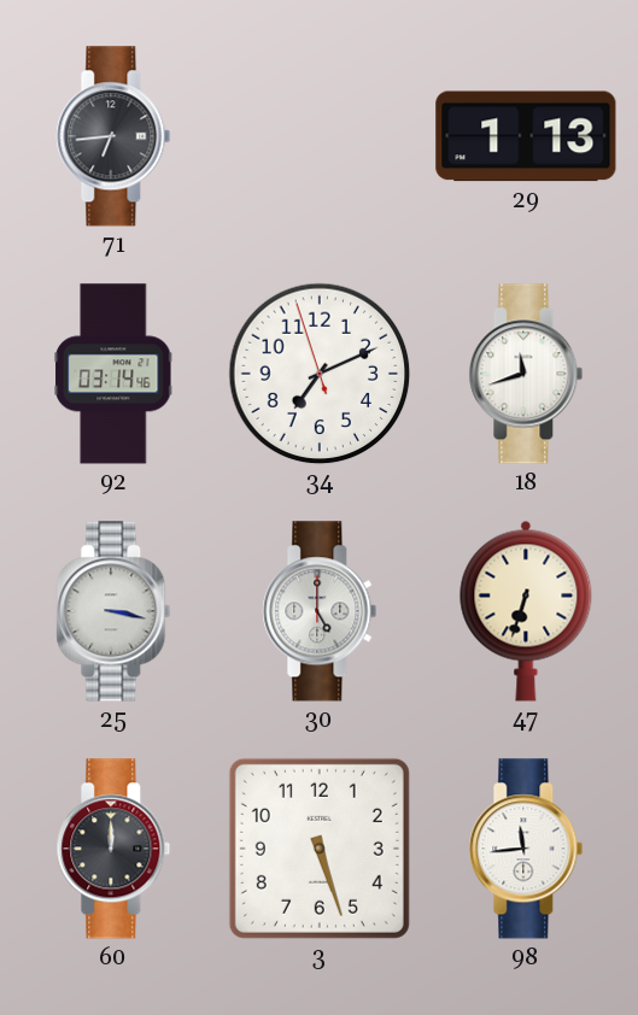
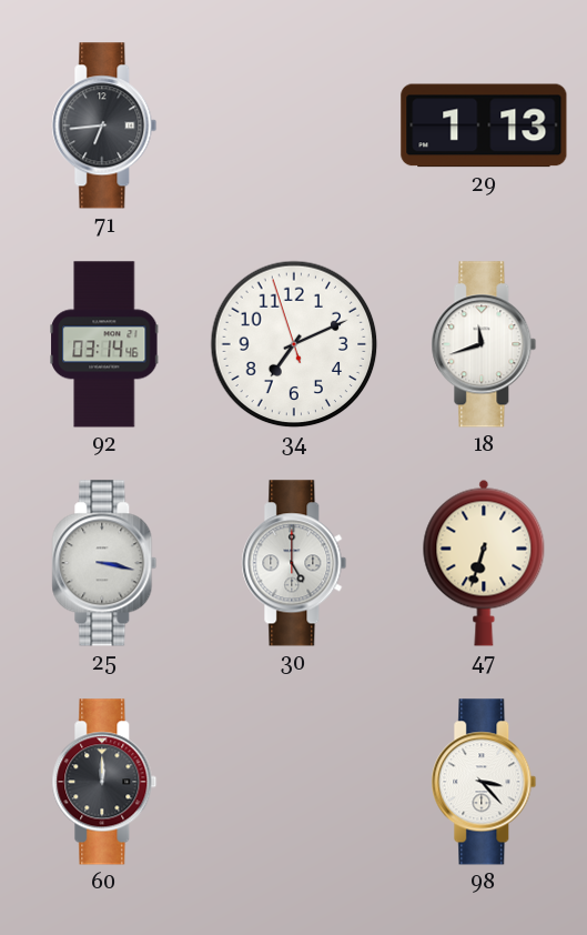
3: 5:27 -> none (320, 849)
98: 11:44 -> 3:23 (484, 782)
